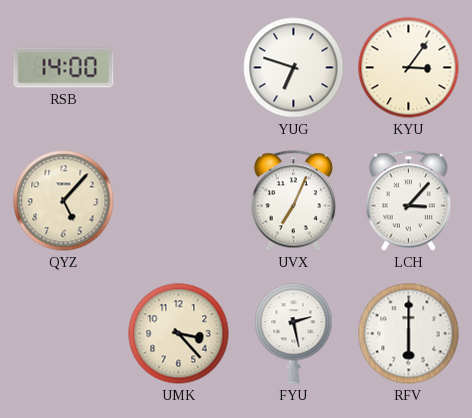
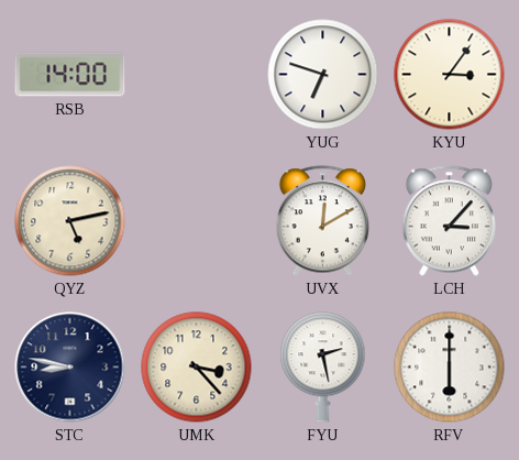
QYZ: 5:07 -> 5:13 (70, 221)
UVX: 7:04 -> 12:10 (322, 221)
STC: none -> 8:47 (70, 368)
